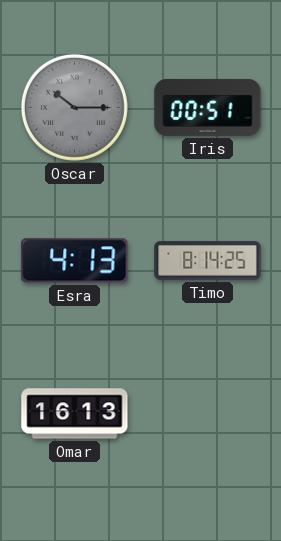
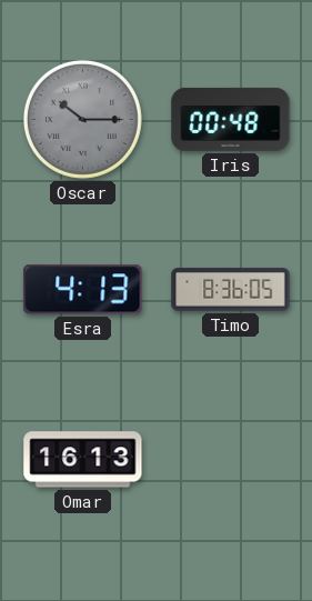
Iris: 00:51 -> 00:48 (231, 119)
Timo: 8:14 -> 8:36 (231, 290)
